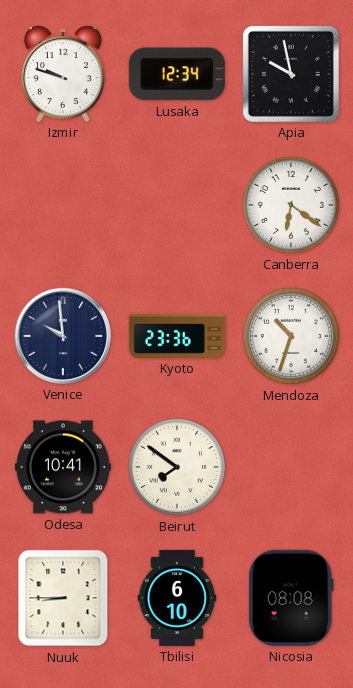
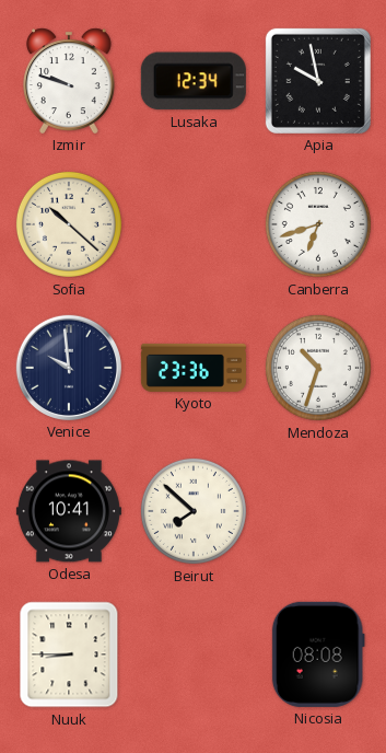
Sofia: none -> 10:22 (69, 224)
Canberra: 6:21 -> 6:42 (318, 224)
Beirut: 7:51 -> 7:52 (194, 511)
Tbilisi: 6:10 -> none (177, 598)
